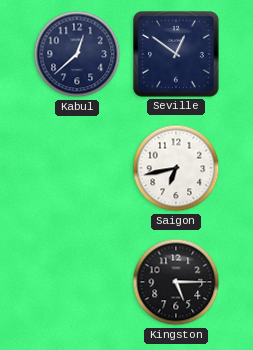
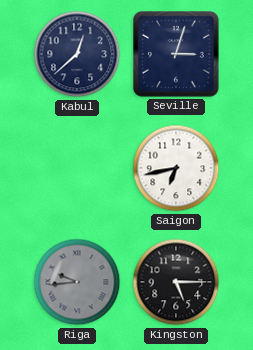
Seville: 12:51 -> 3:03 (177, 55)
Riga: none -> 9:44 (77, 282)
